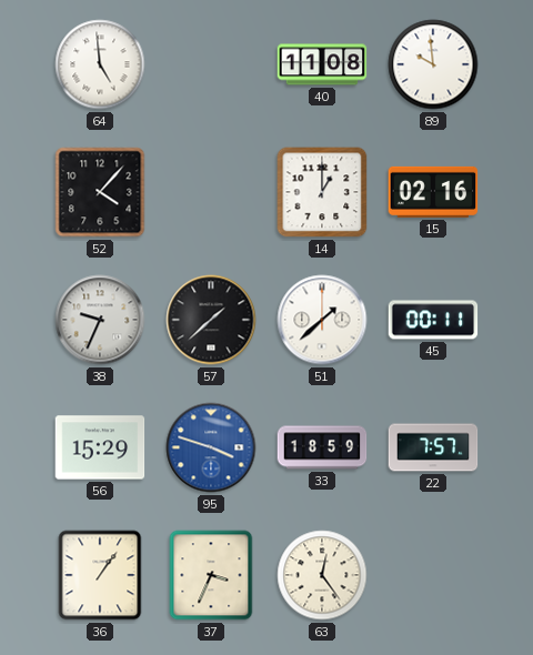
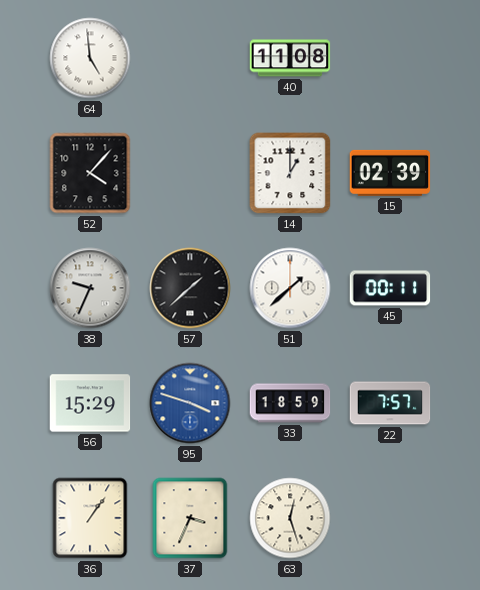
89: 9:59 -> none (433, 64)
15: 02:16 -> 02:39 (390, 173)
63: 12:24 -> 12:27 (290, 518)
